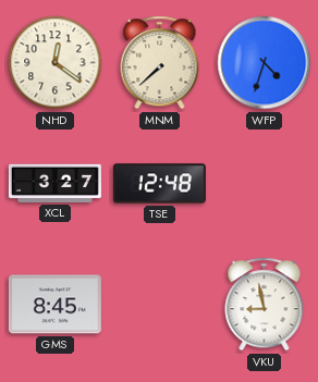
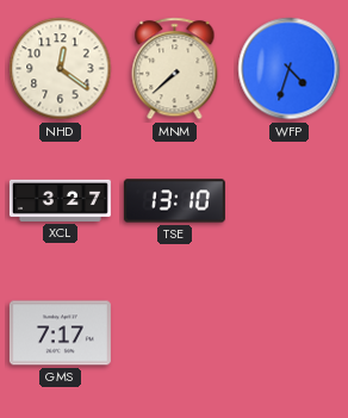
TSE: 12:48 -> 13:10 (174, 201)
GMS: 8:45 -> 7:17 (60, 333)
VKU: 8:58 -> none (265, 305)
